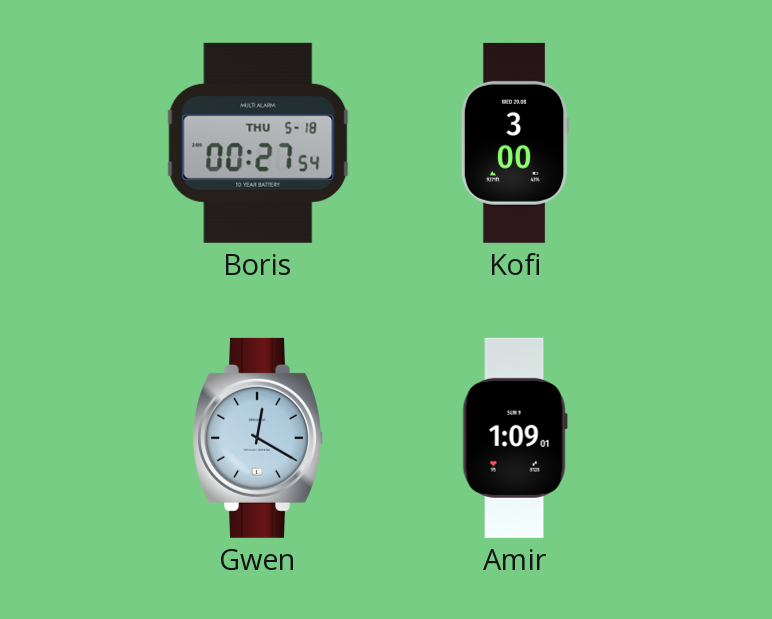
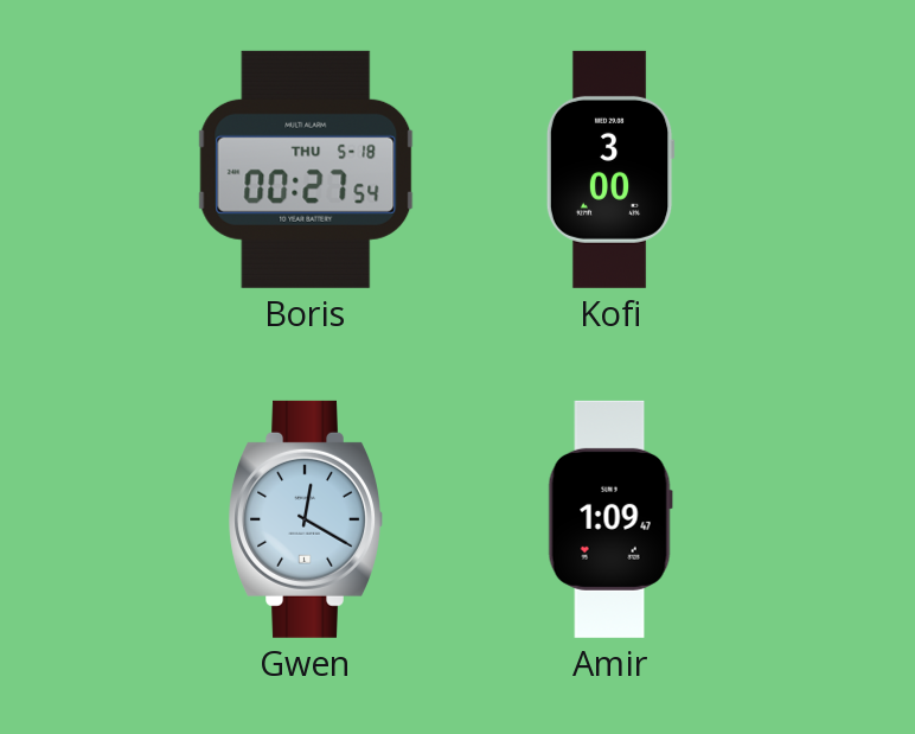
Amir: 1:09:01 -> 1:09:47 (610, 519)
